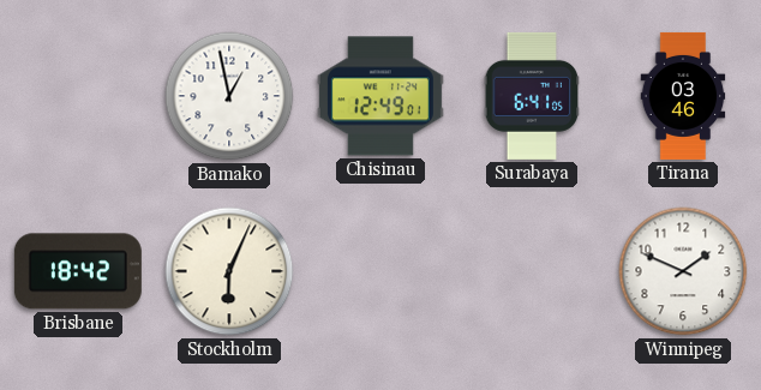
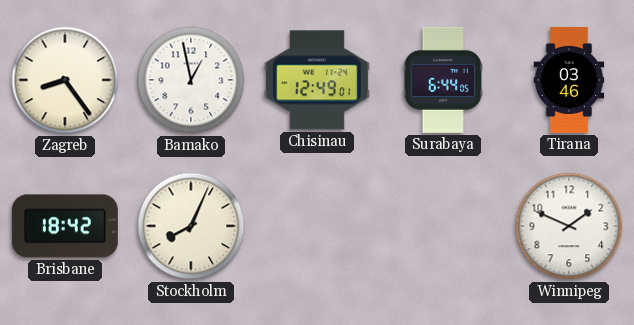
Zagreb: none -> 8:24 (65, 80)
Surabaya: 6:41 -> 6:44 (443, 80)
Stockholm: 6:04 -> 8:04 (191, 226)
